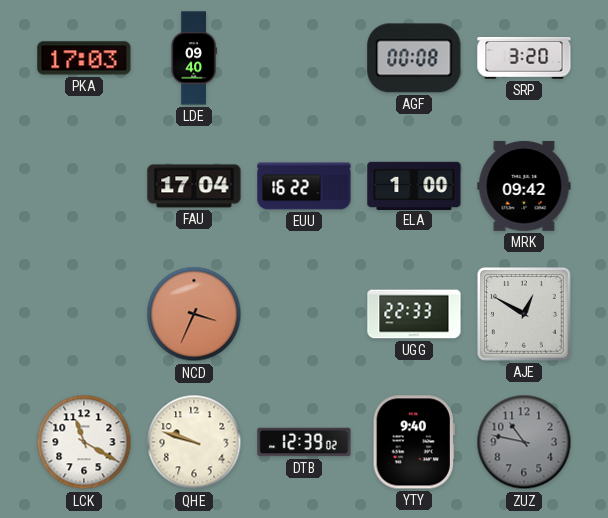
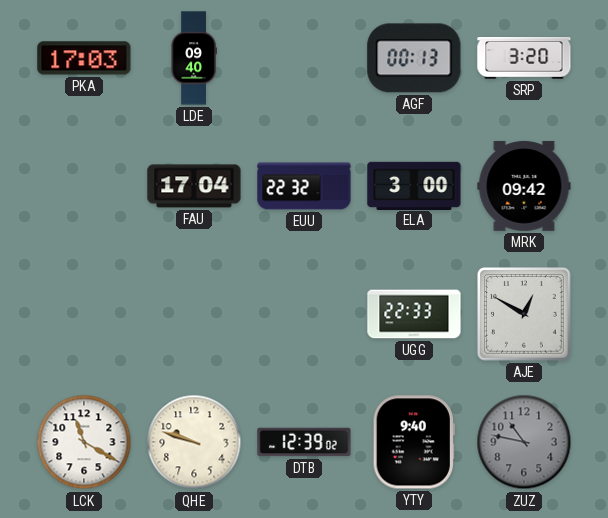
AGF: 00:08 -> 00:13 (414, 58)
EUU: 16:22 -> 22:32 (304, 186)
ELA: 1:00 -> 3:00 (414, 185)
NCD: 3:34 -> none (194, 314)
